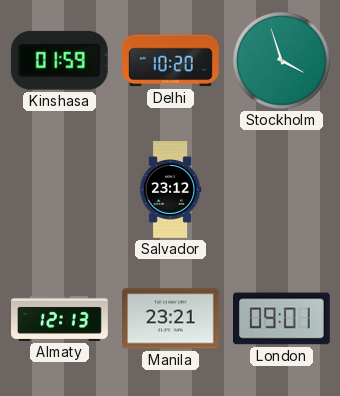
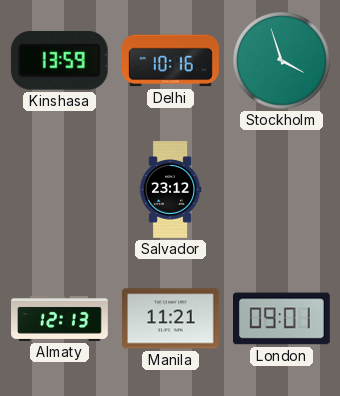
Kinshasa: 01:59 -> 13:59 (59, 60)
Delhi: 10:20 -> 10:16 (171, 61)
Manila: 23:21 -> 11:21 (171, 319)
